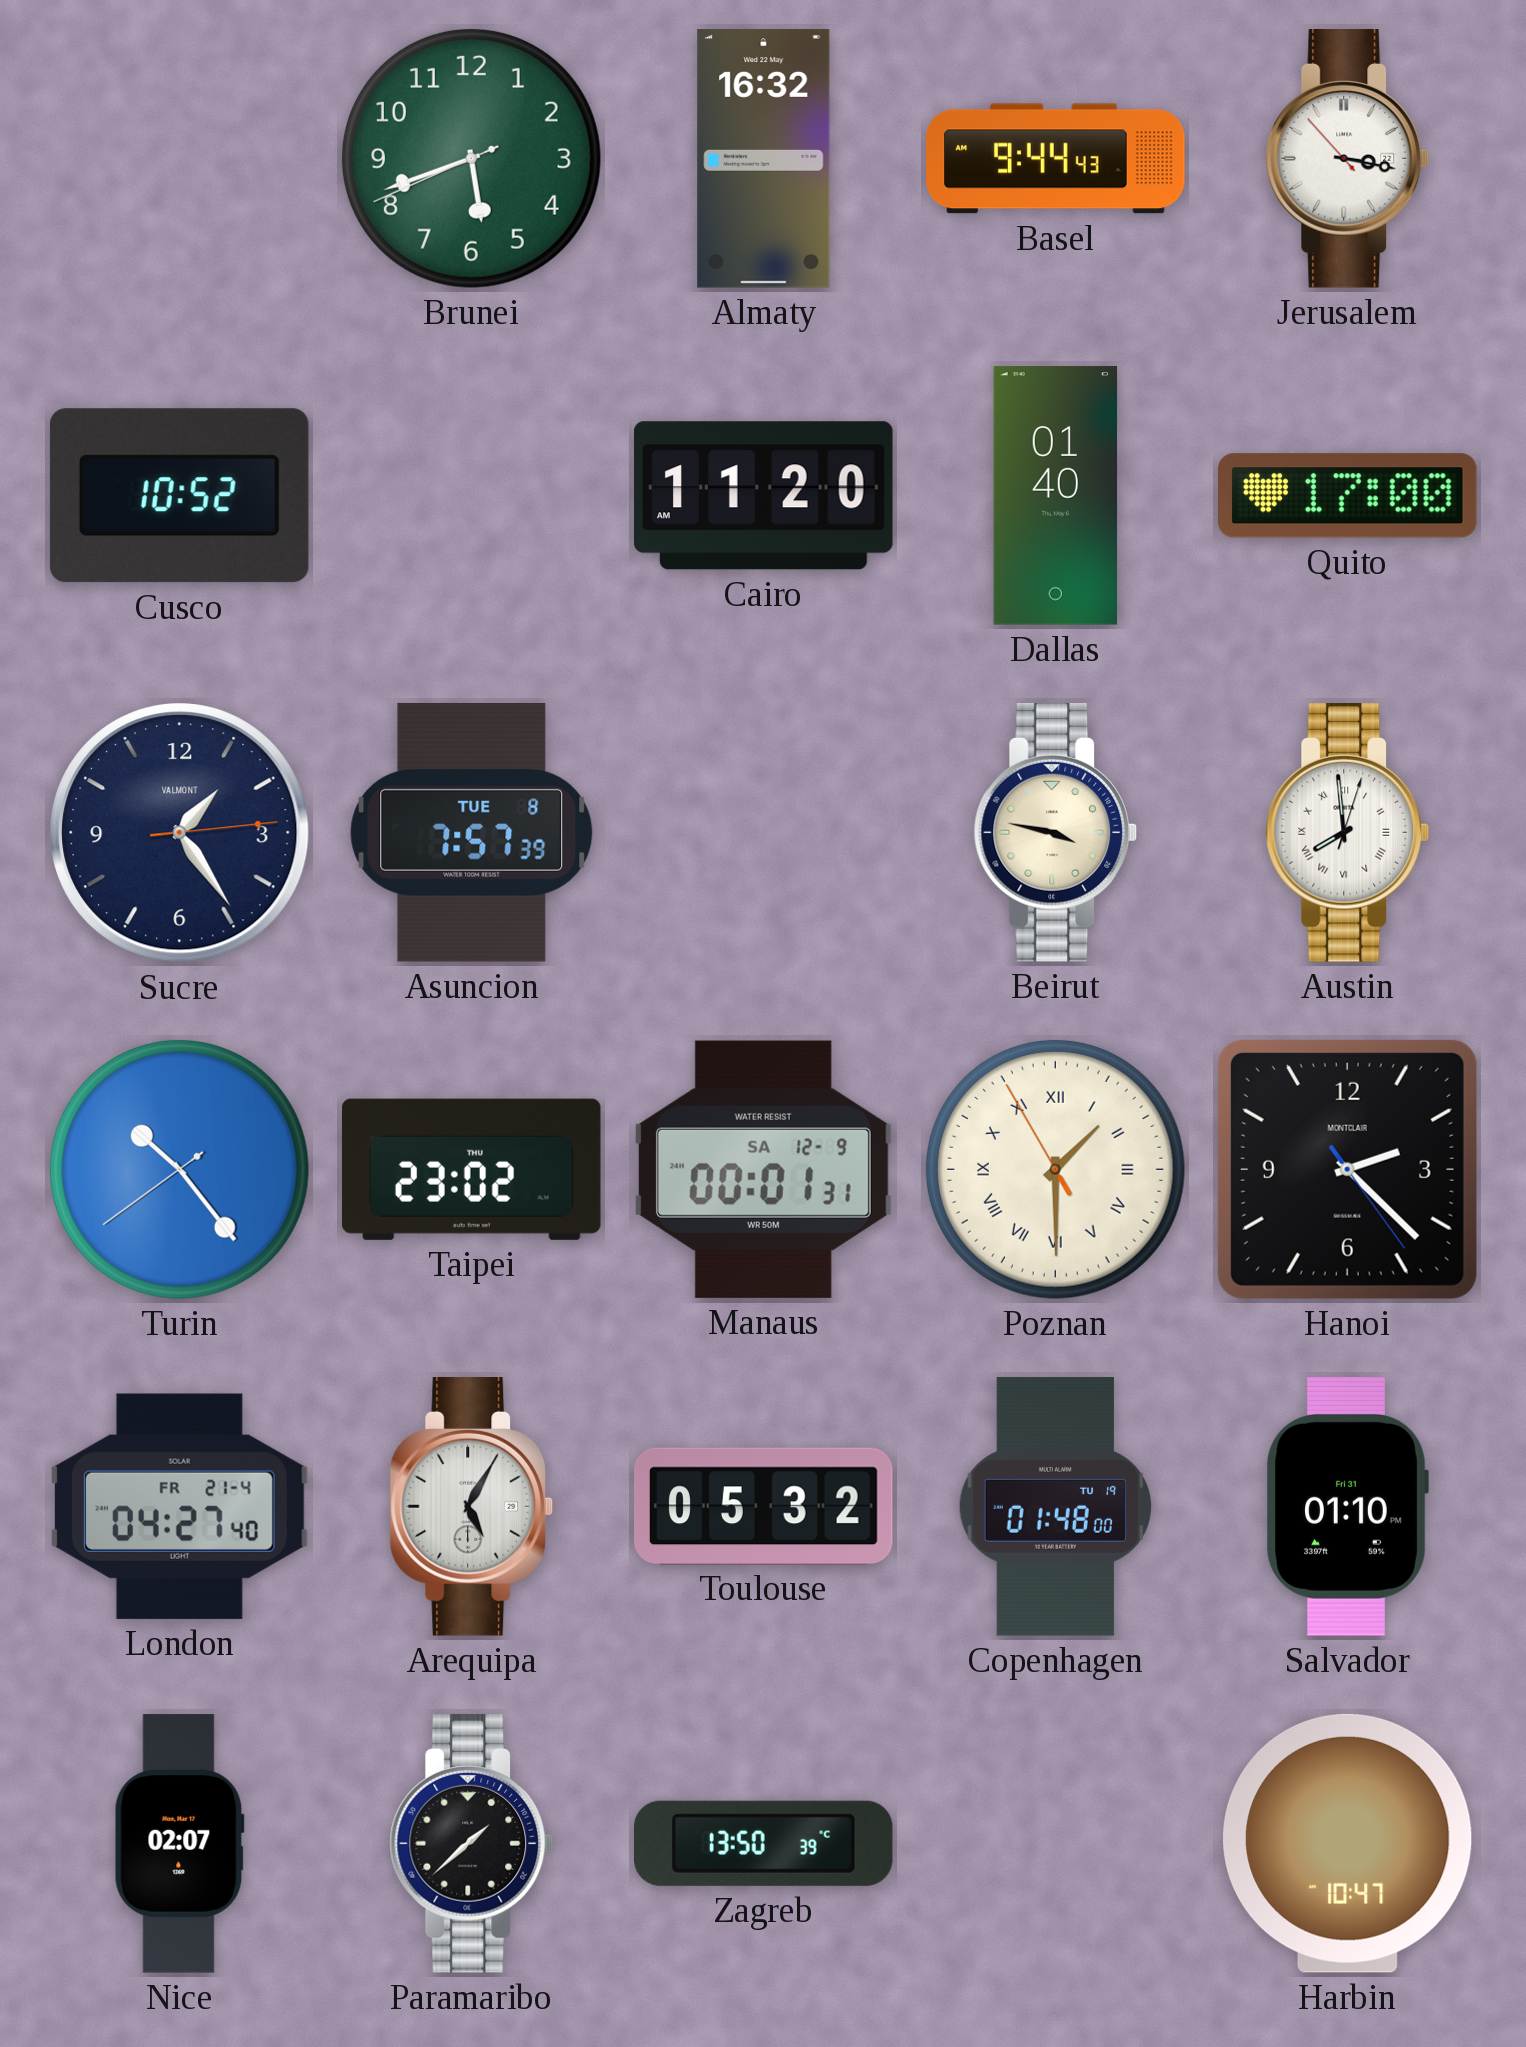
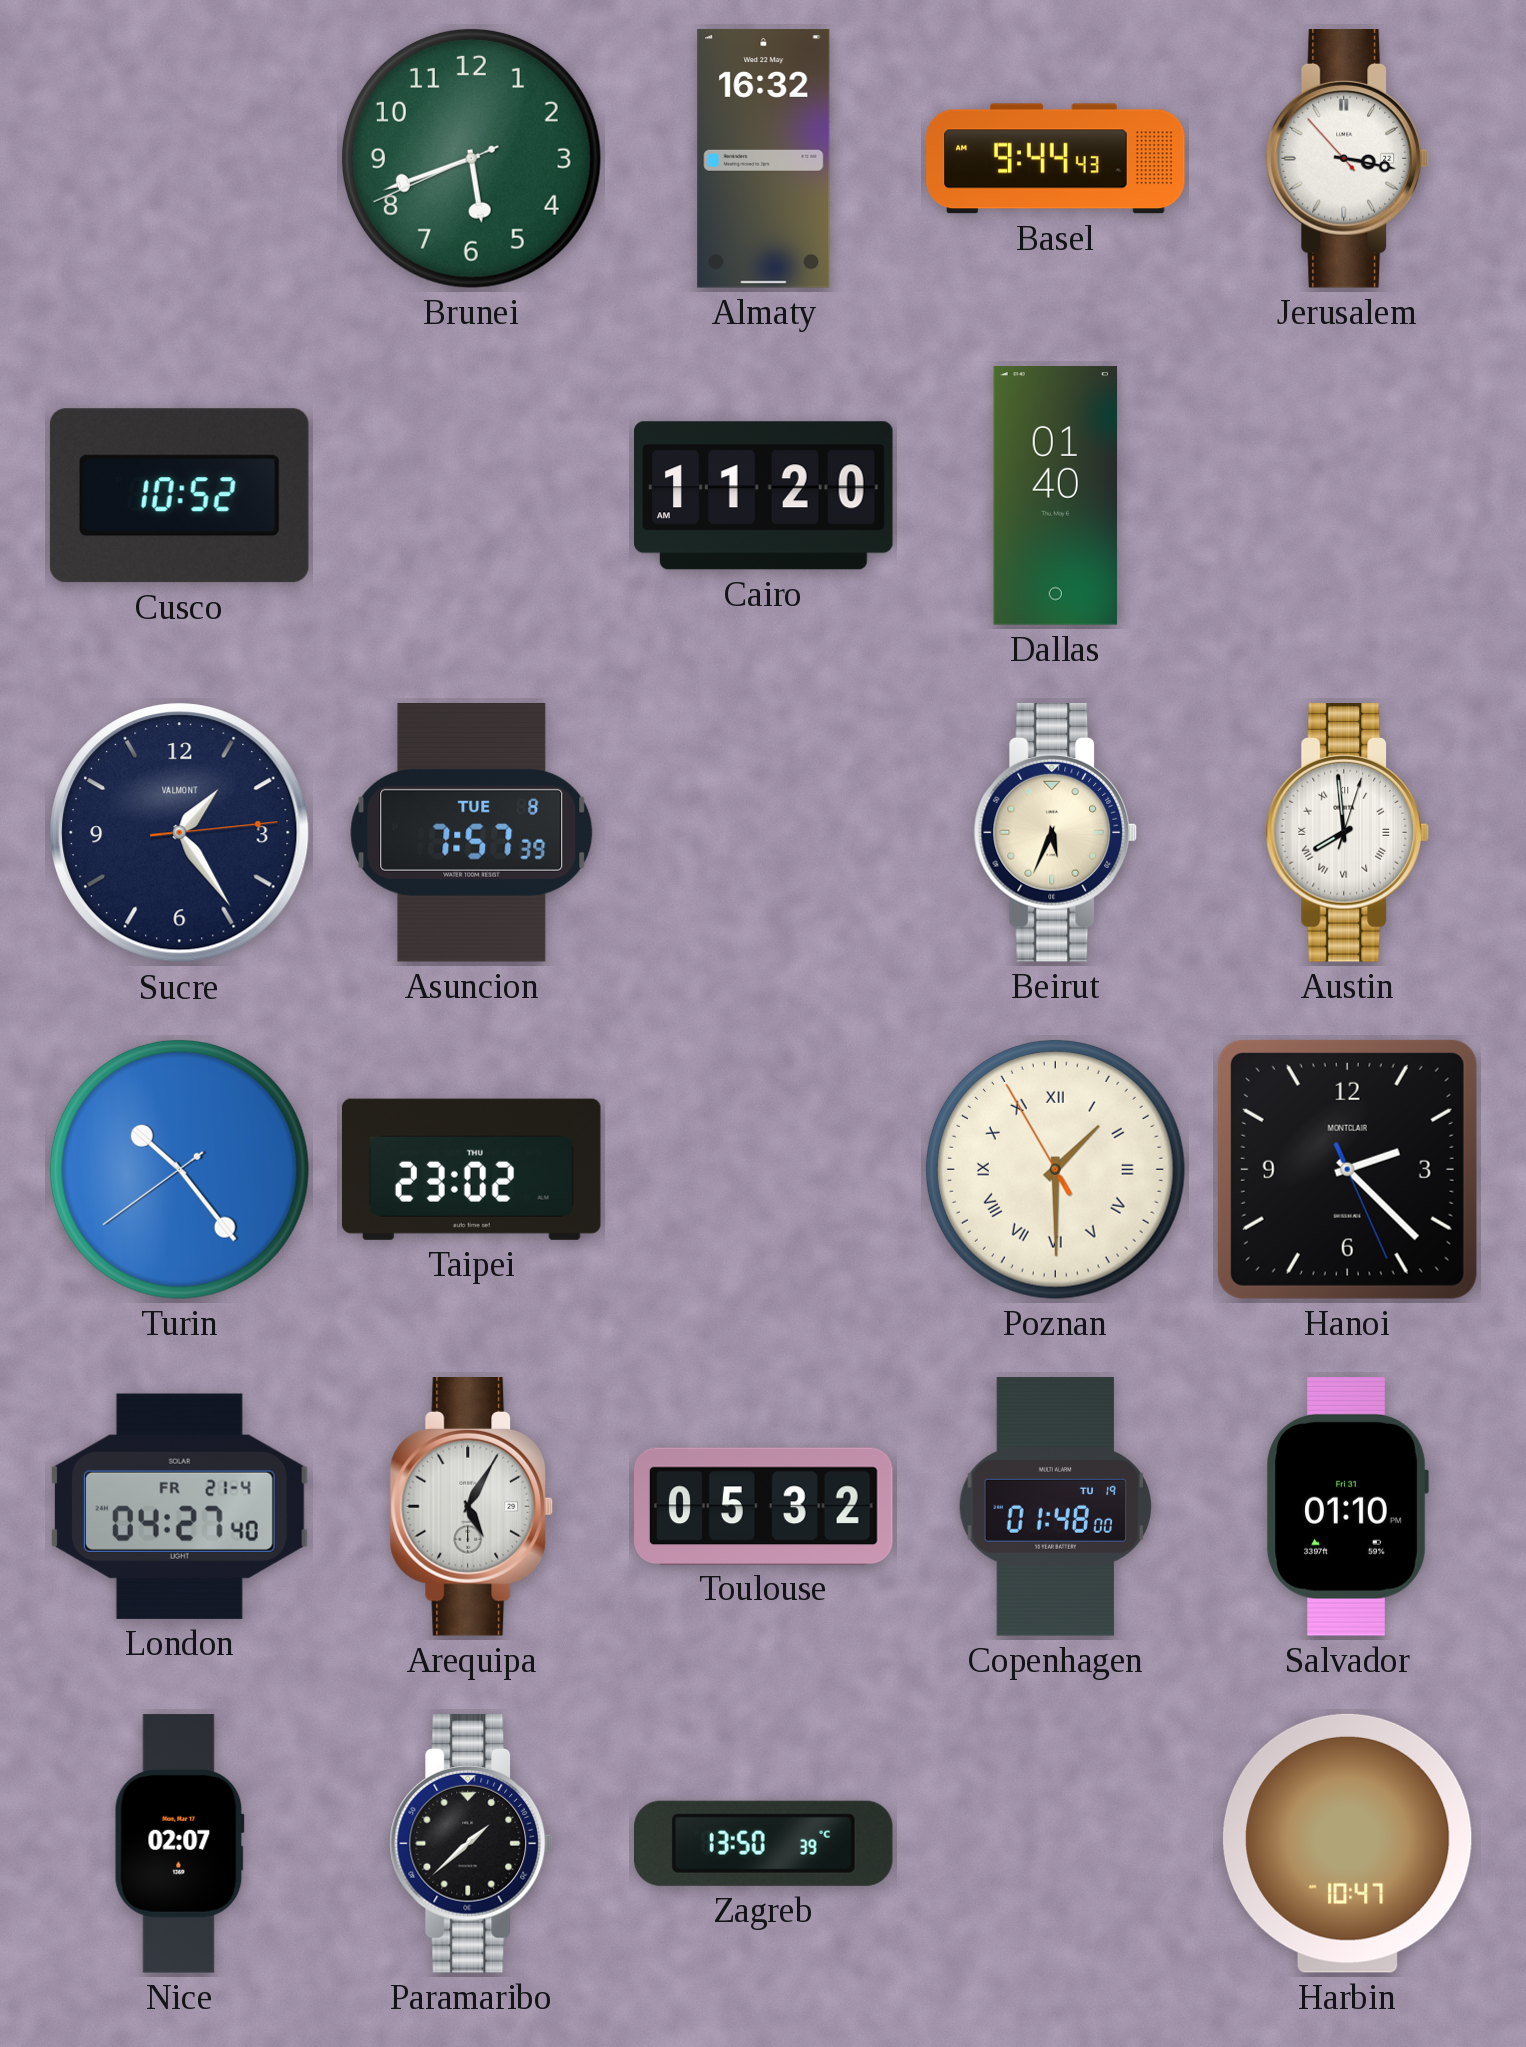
Quito: 17:00 -> none (1348, 496)
Beirut: 3:47 -> 5:34 (1056, 833)
Manaus: 00:01 -> none (763, 1169)
Hanoi: 2:22:24 -> 2:22:26 (1347, 1169)
